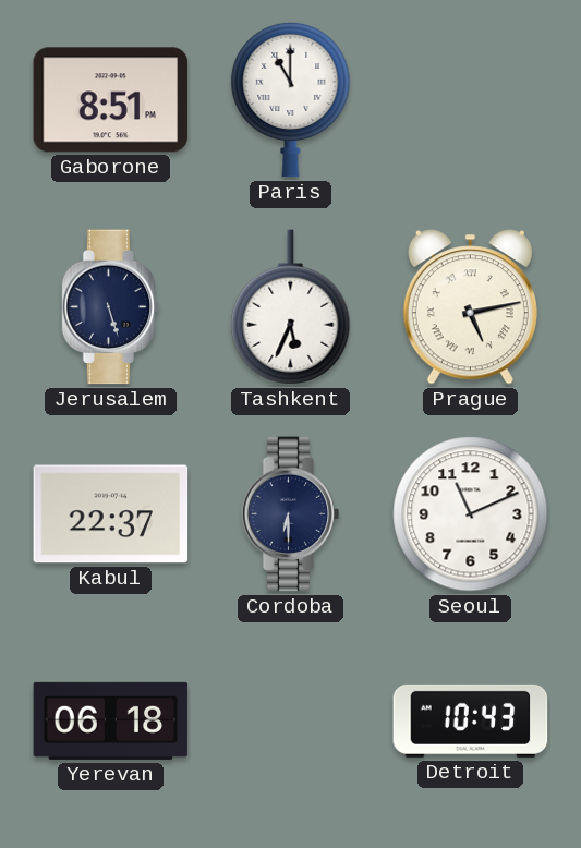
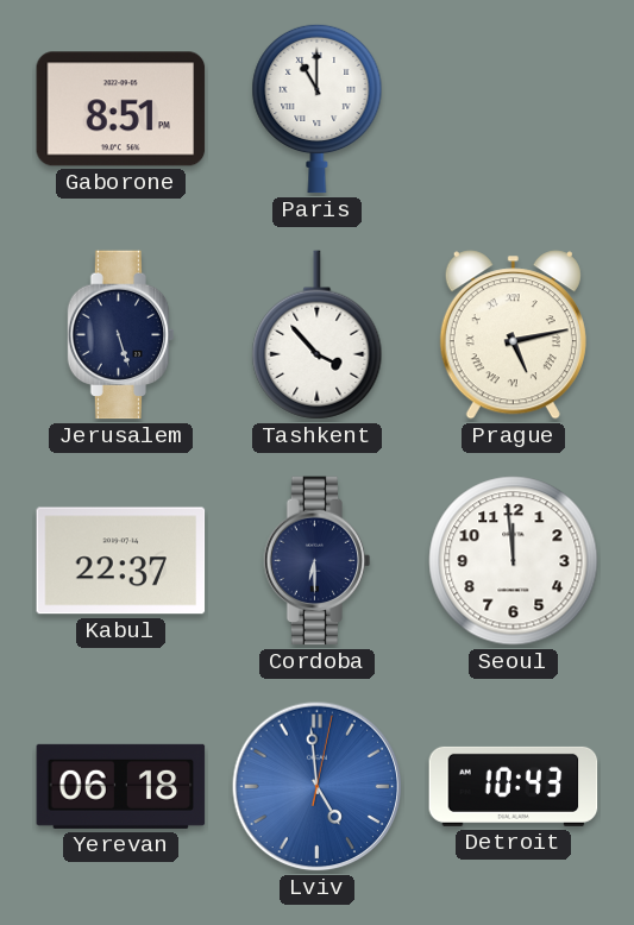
Tashkent: 5:34 -> 3:53 (318, 335)
Seoul: 11:11 -> 11:59 (514, 561)
Lviv: none -> 4:59 (318, 787)
